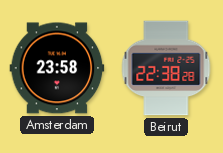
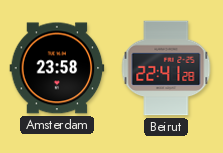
Beirut: 22:38 -> 22:41 (166, 68)
